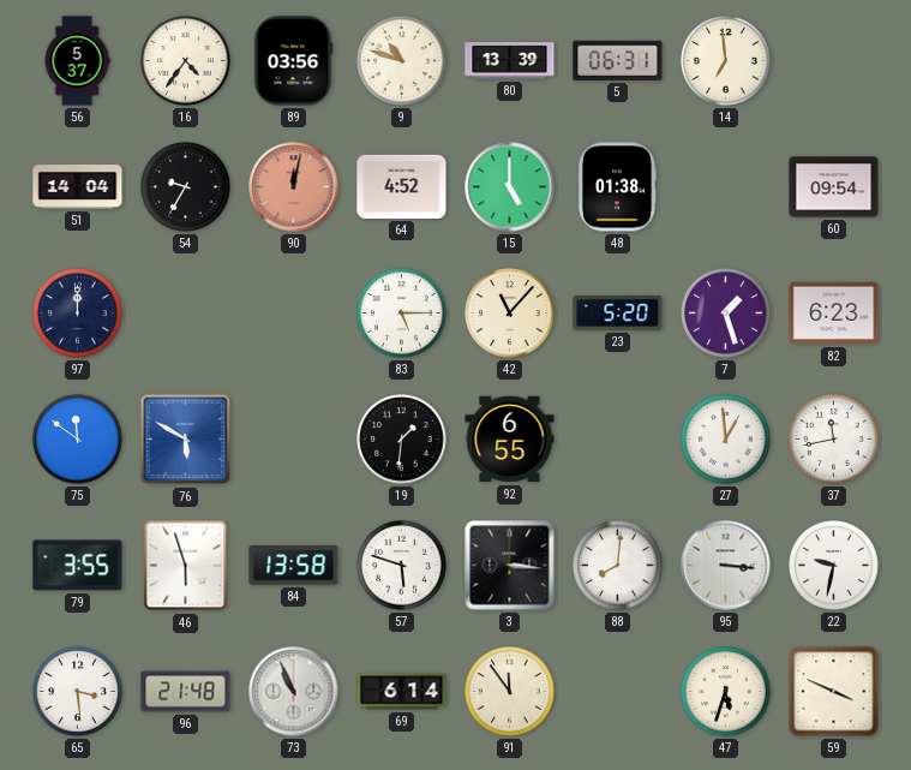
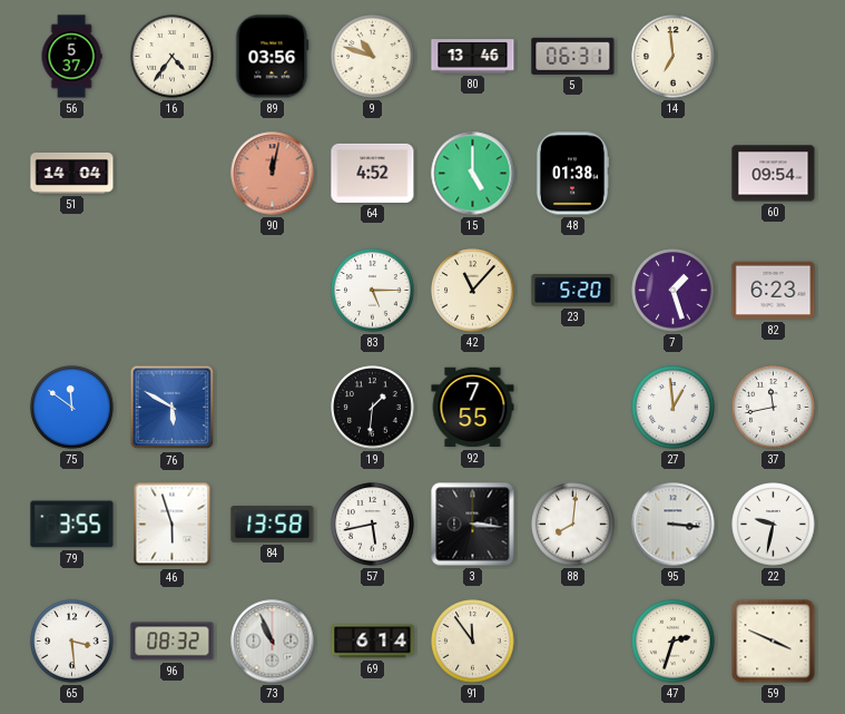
80: 13:39 -> 13:46 (473, 57)
54: 9:35 -> none (186, 187)
97: 12:00 -> none (78, 314)
92: 6:55 -> 7:55 (473, 408)
57: 5:48 -> 5:43 (373, 525)
96: 21:48 -> 08:32 (173, 642)
47: 5:33 -> 2:33 (674, 642)
